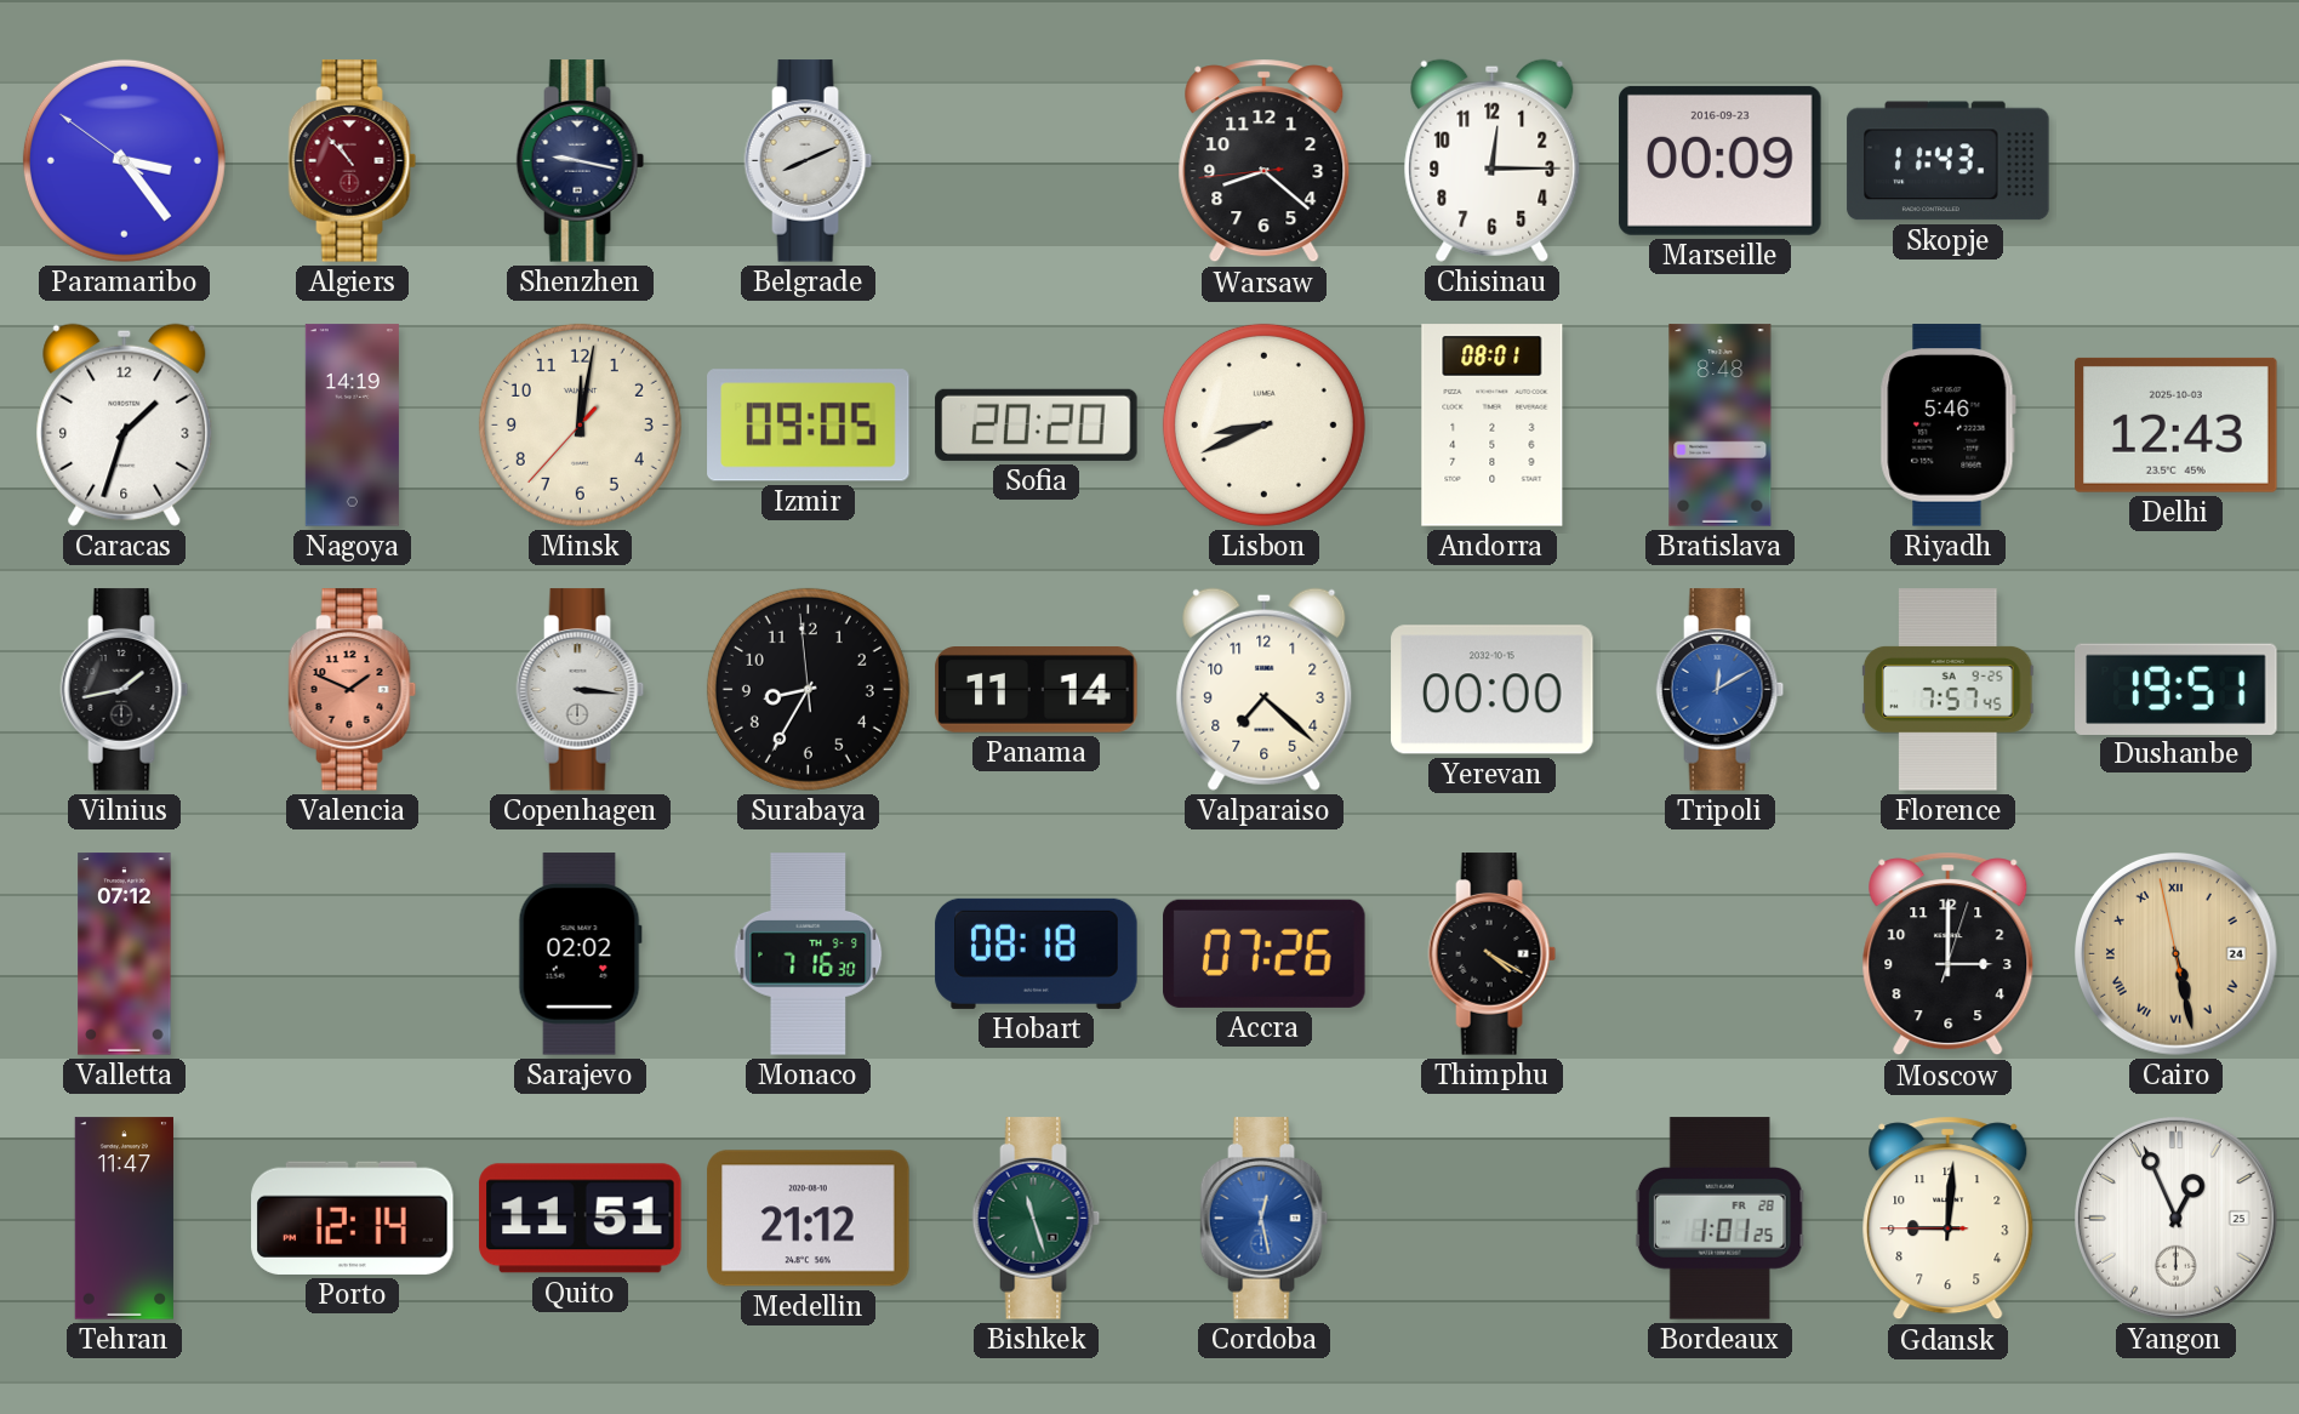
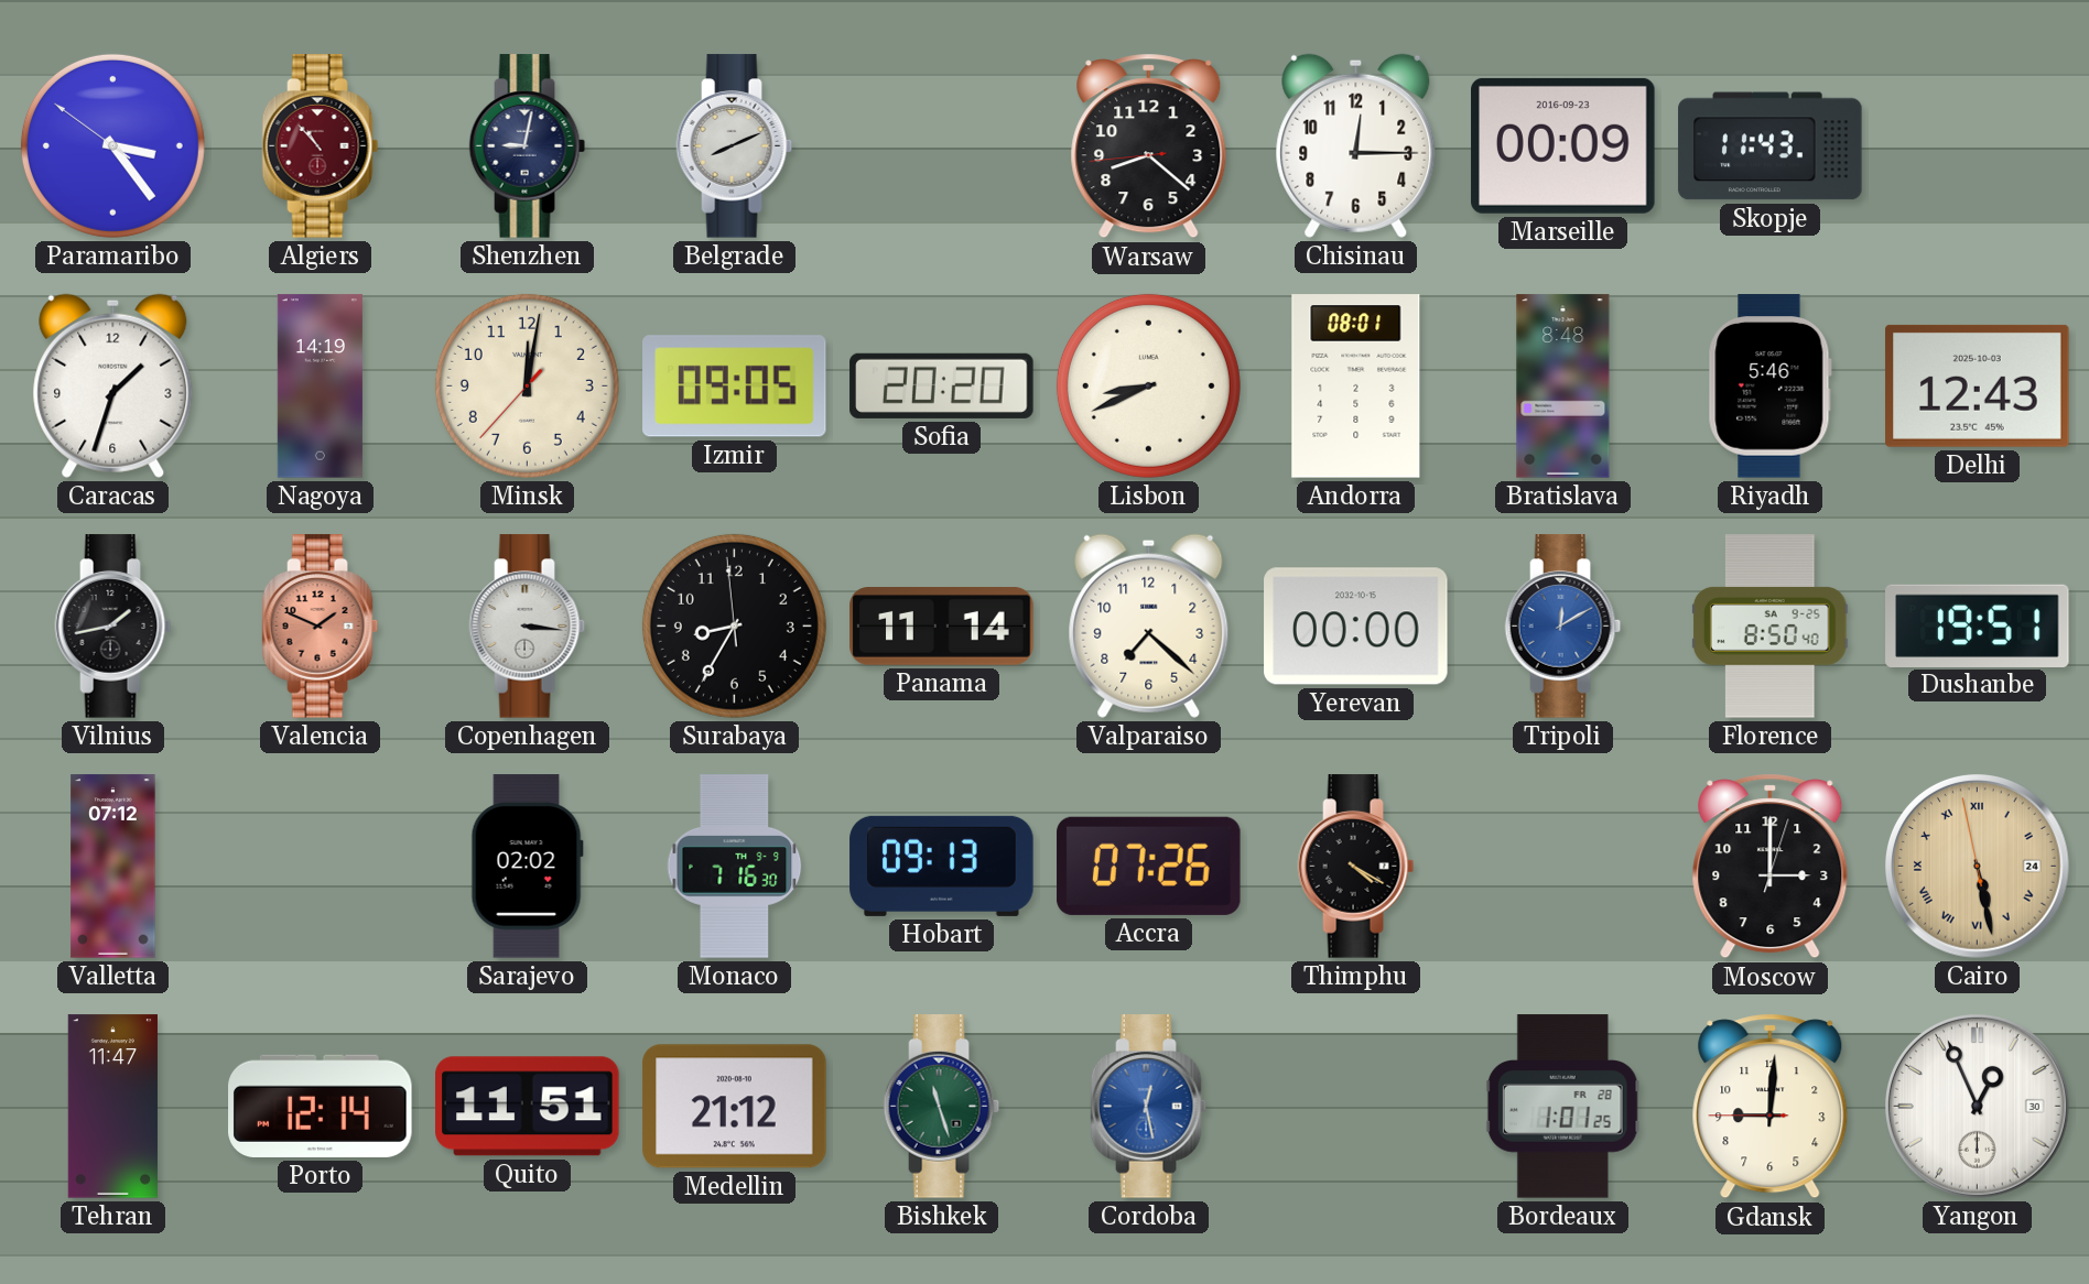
Shenzhen: 9:17 -> 9:02 (528, 146)
Florence: 7:57 -> 8:50 (1769, 627)
Hobart: 08:18 -> 09:13 (942, 866)
Yangon date: 25 -> 30 (1978, 1107)
